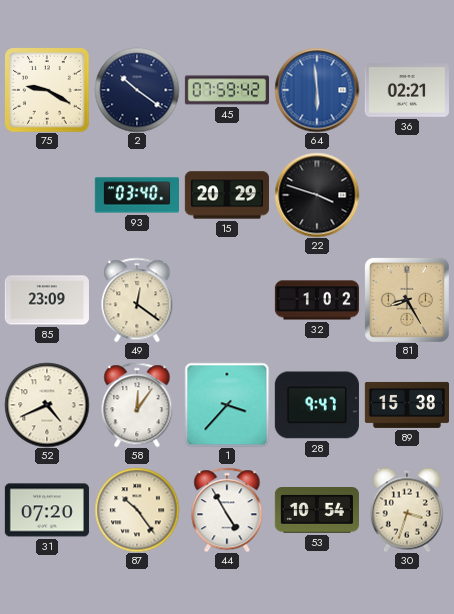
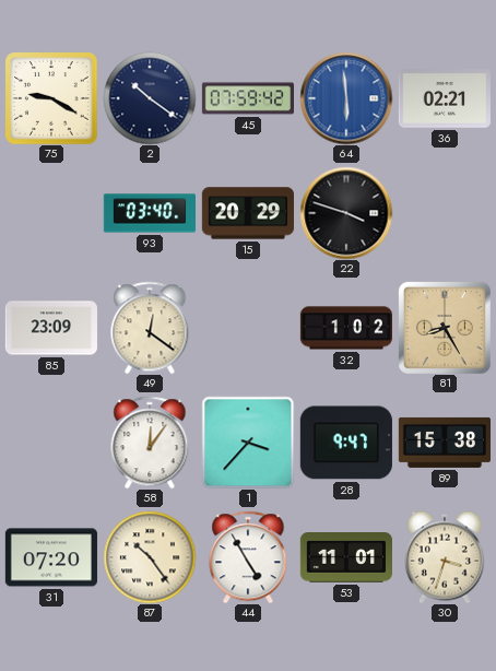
52: 4:41 -> none (47, 405)
53: 10:54 -> 11:01 (346, 558)
